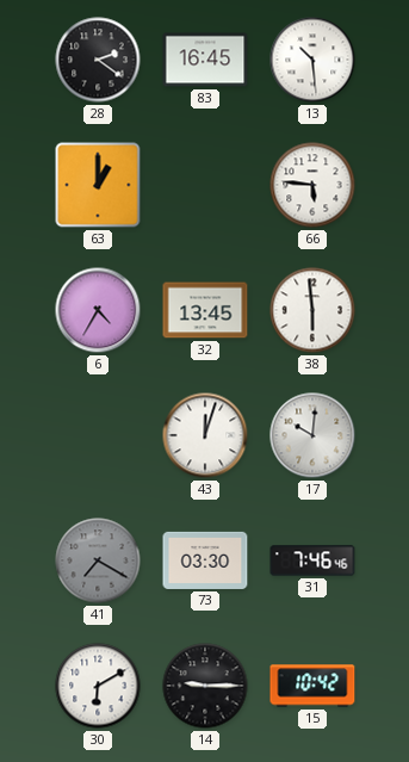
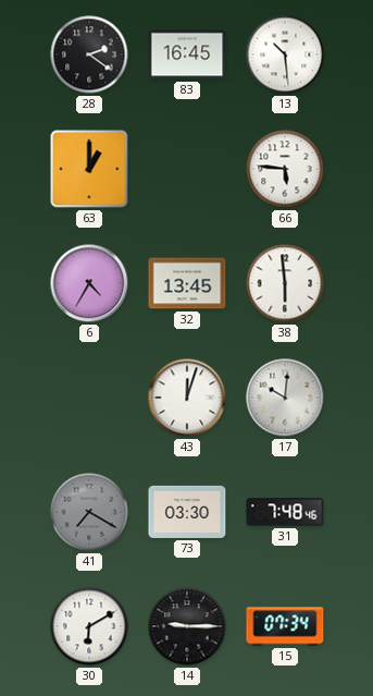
31: 7:46 -> 7:48 (285, 512)
15: 10:42 -> 07:34 (285, 626)
